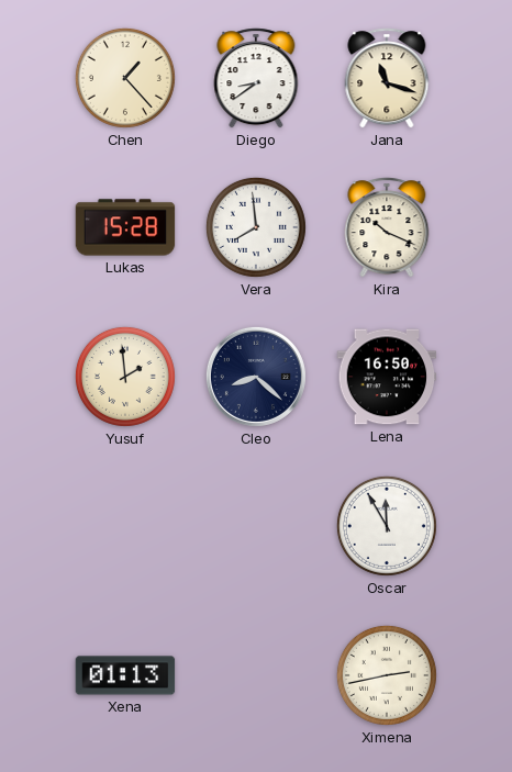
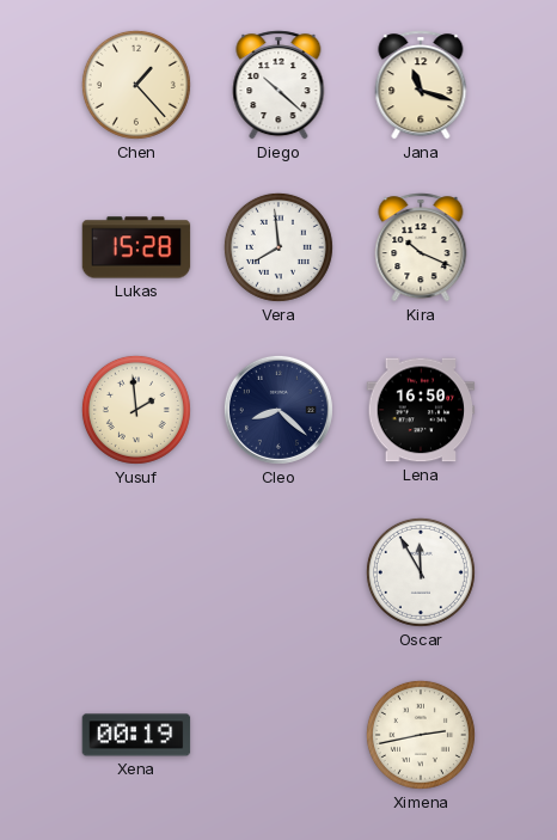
Diego: 8:39 -> 10:22 (278, 85)
Xena: 01:13 -> 00:19 (136, 735)
